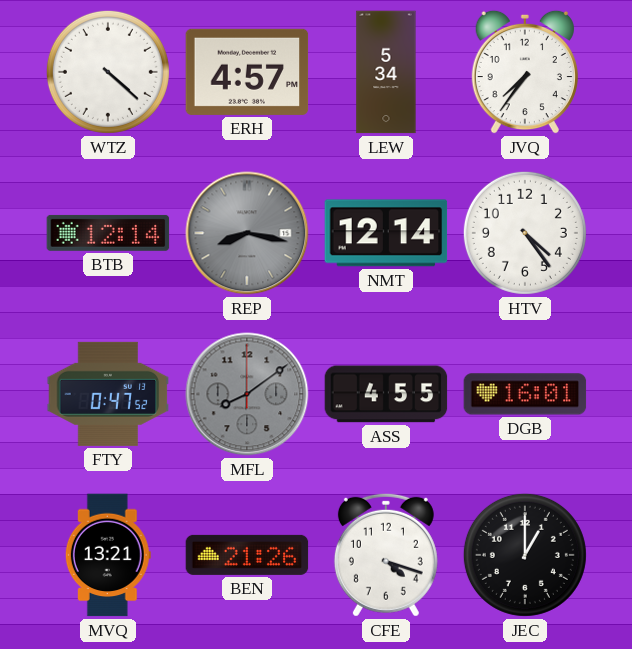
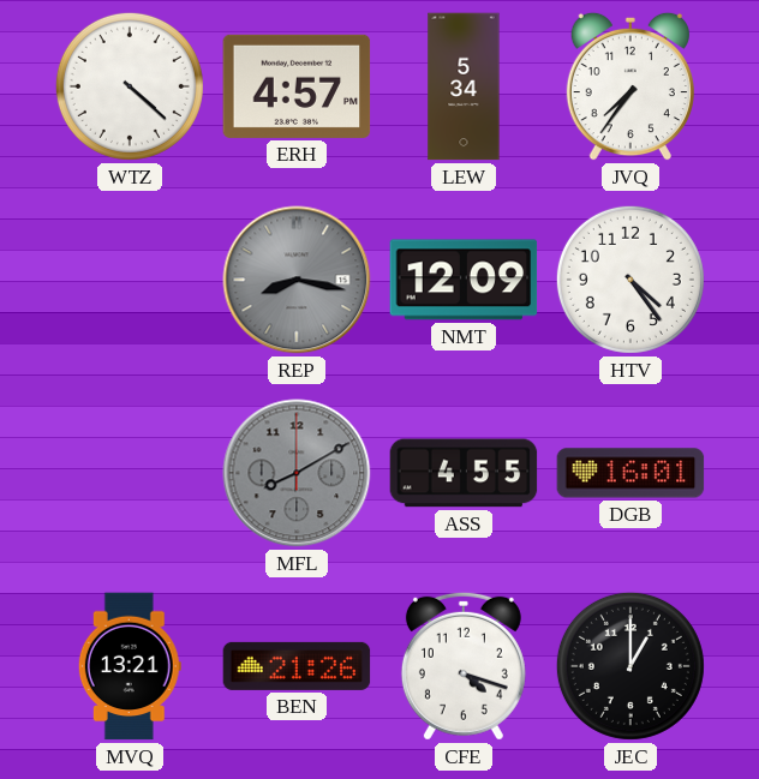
BTB: 12:14 -> none (108, 233)
NMT: 12:14 -> 12:09 (464, 280)
FTY: 0:47 -> none (108, 394)
MFL: 8:09 -> 8:10 (297, 473)
